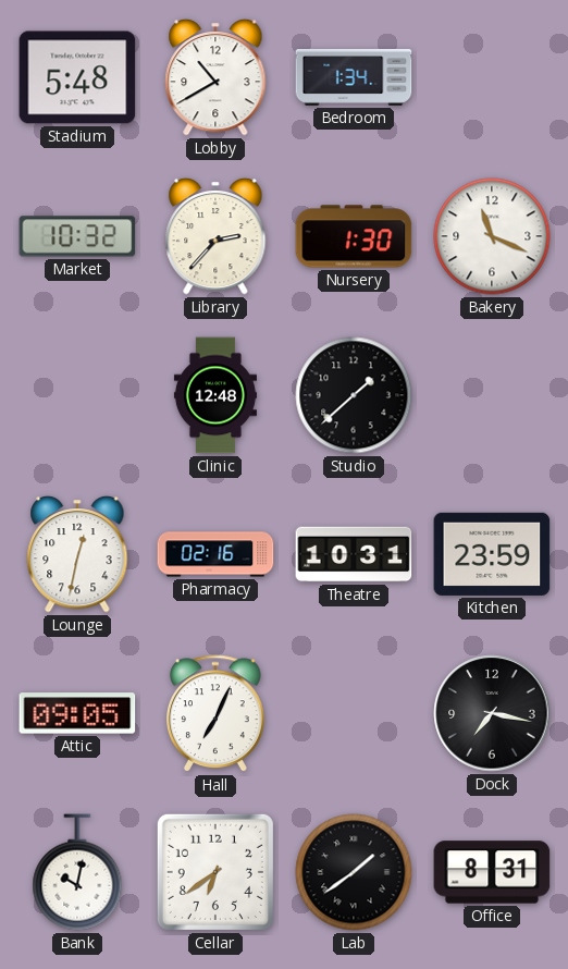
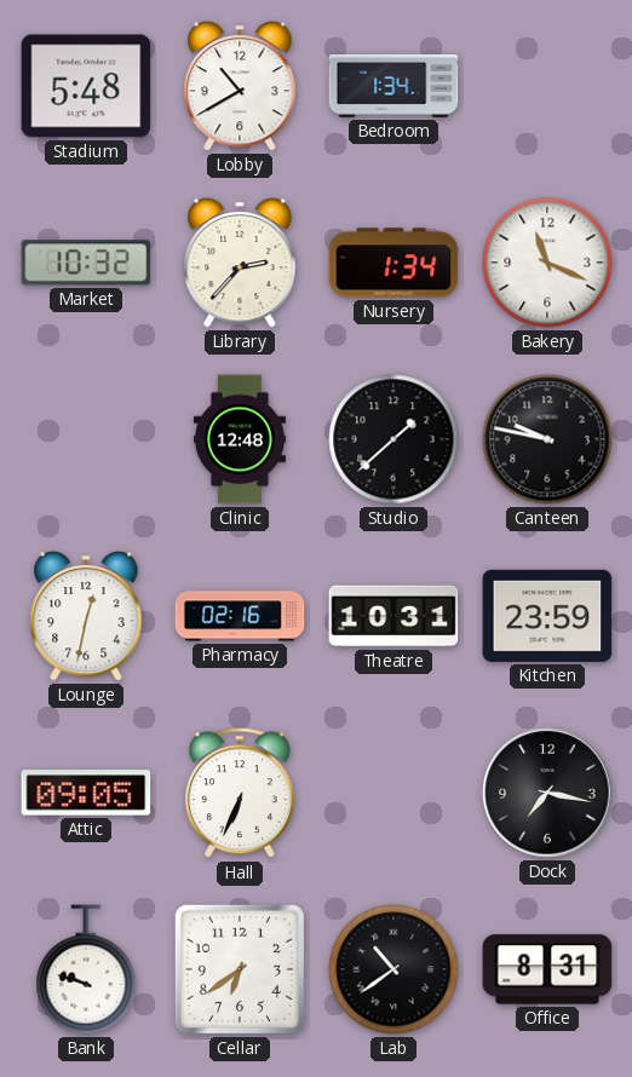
Nursery: 1:30 -> 1:34 (393, 263)
Canteen: none -> 9:47 (547, 439)
Hall: 7:04 -> 6:34 (240, 794)
Bank: 10:02 -> 9:48 (86, 969)
Lab: 1:39 -> 10:39 (393, 969)
